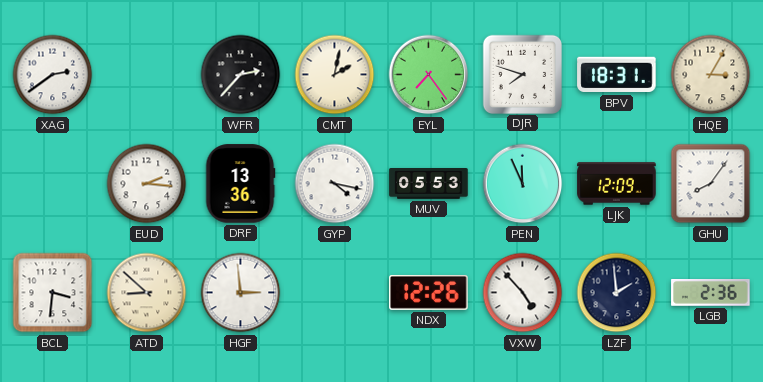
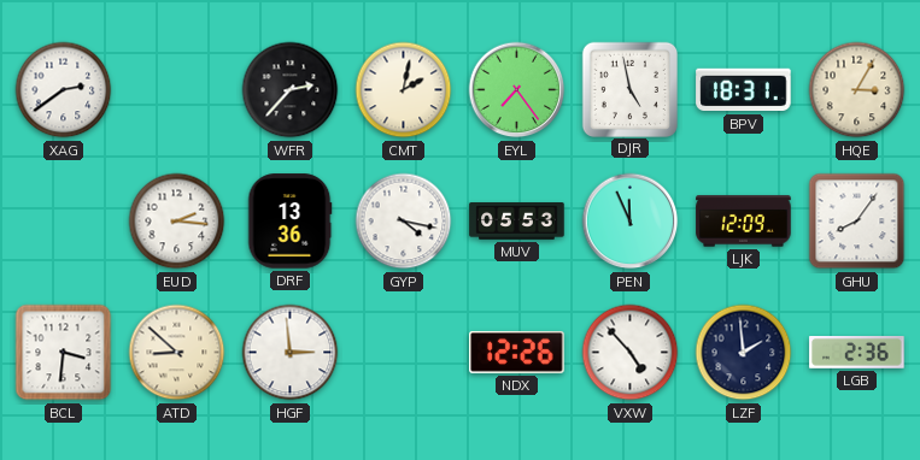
DJR: 7:48 -> 4:58 (629, 89)
